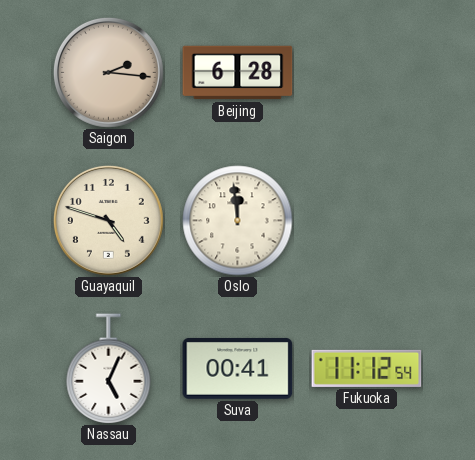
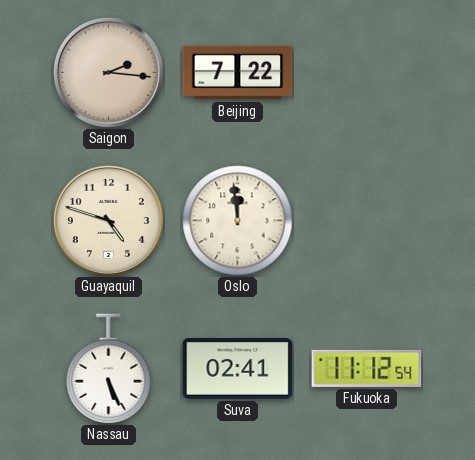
Beijing: 6:28 -> 7:22 (238, 73)
Nassau: 5:04 -> 5:26 (109, 369)
Suva: 00:41 -> 02:41 (238, 369)
